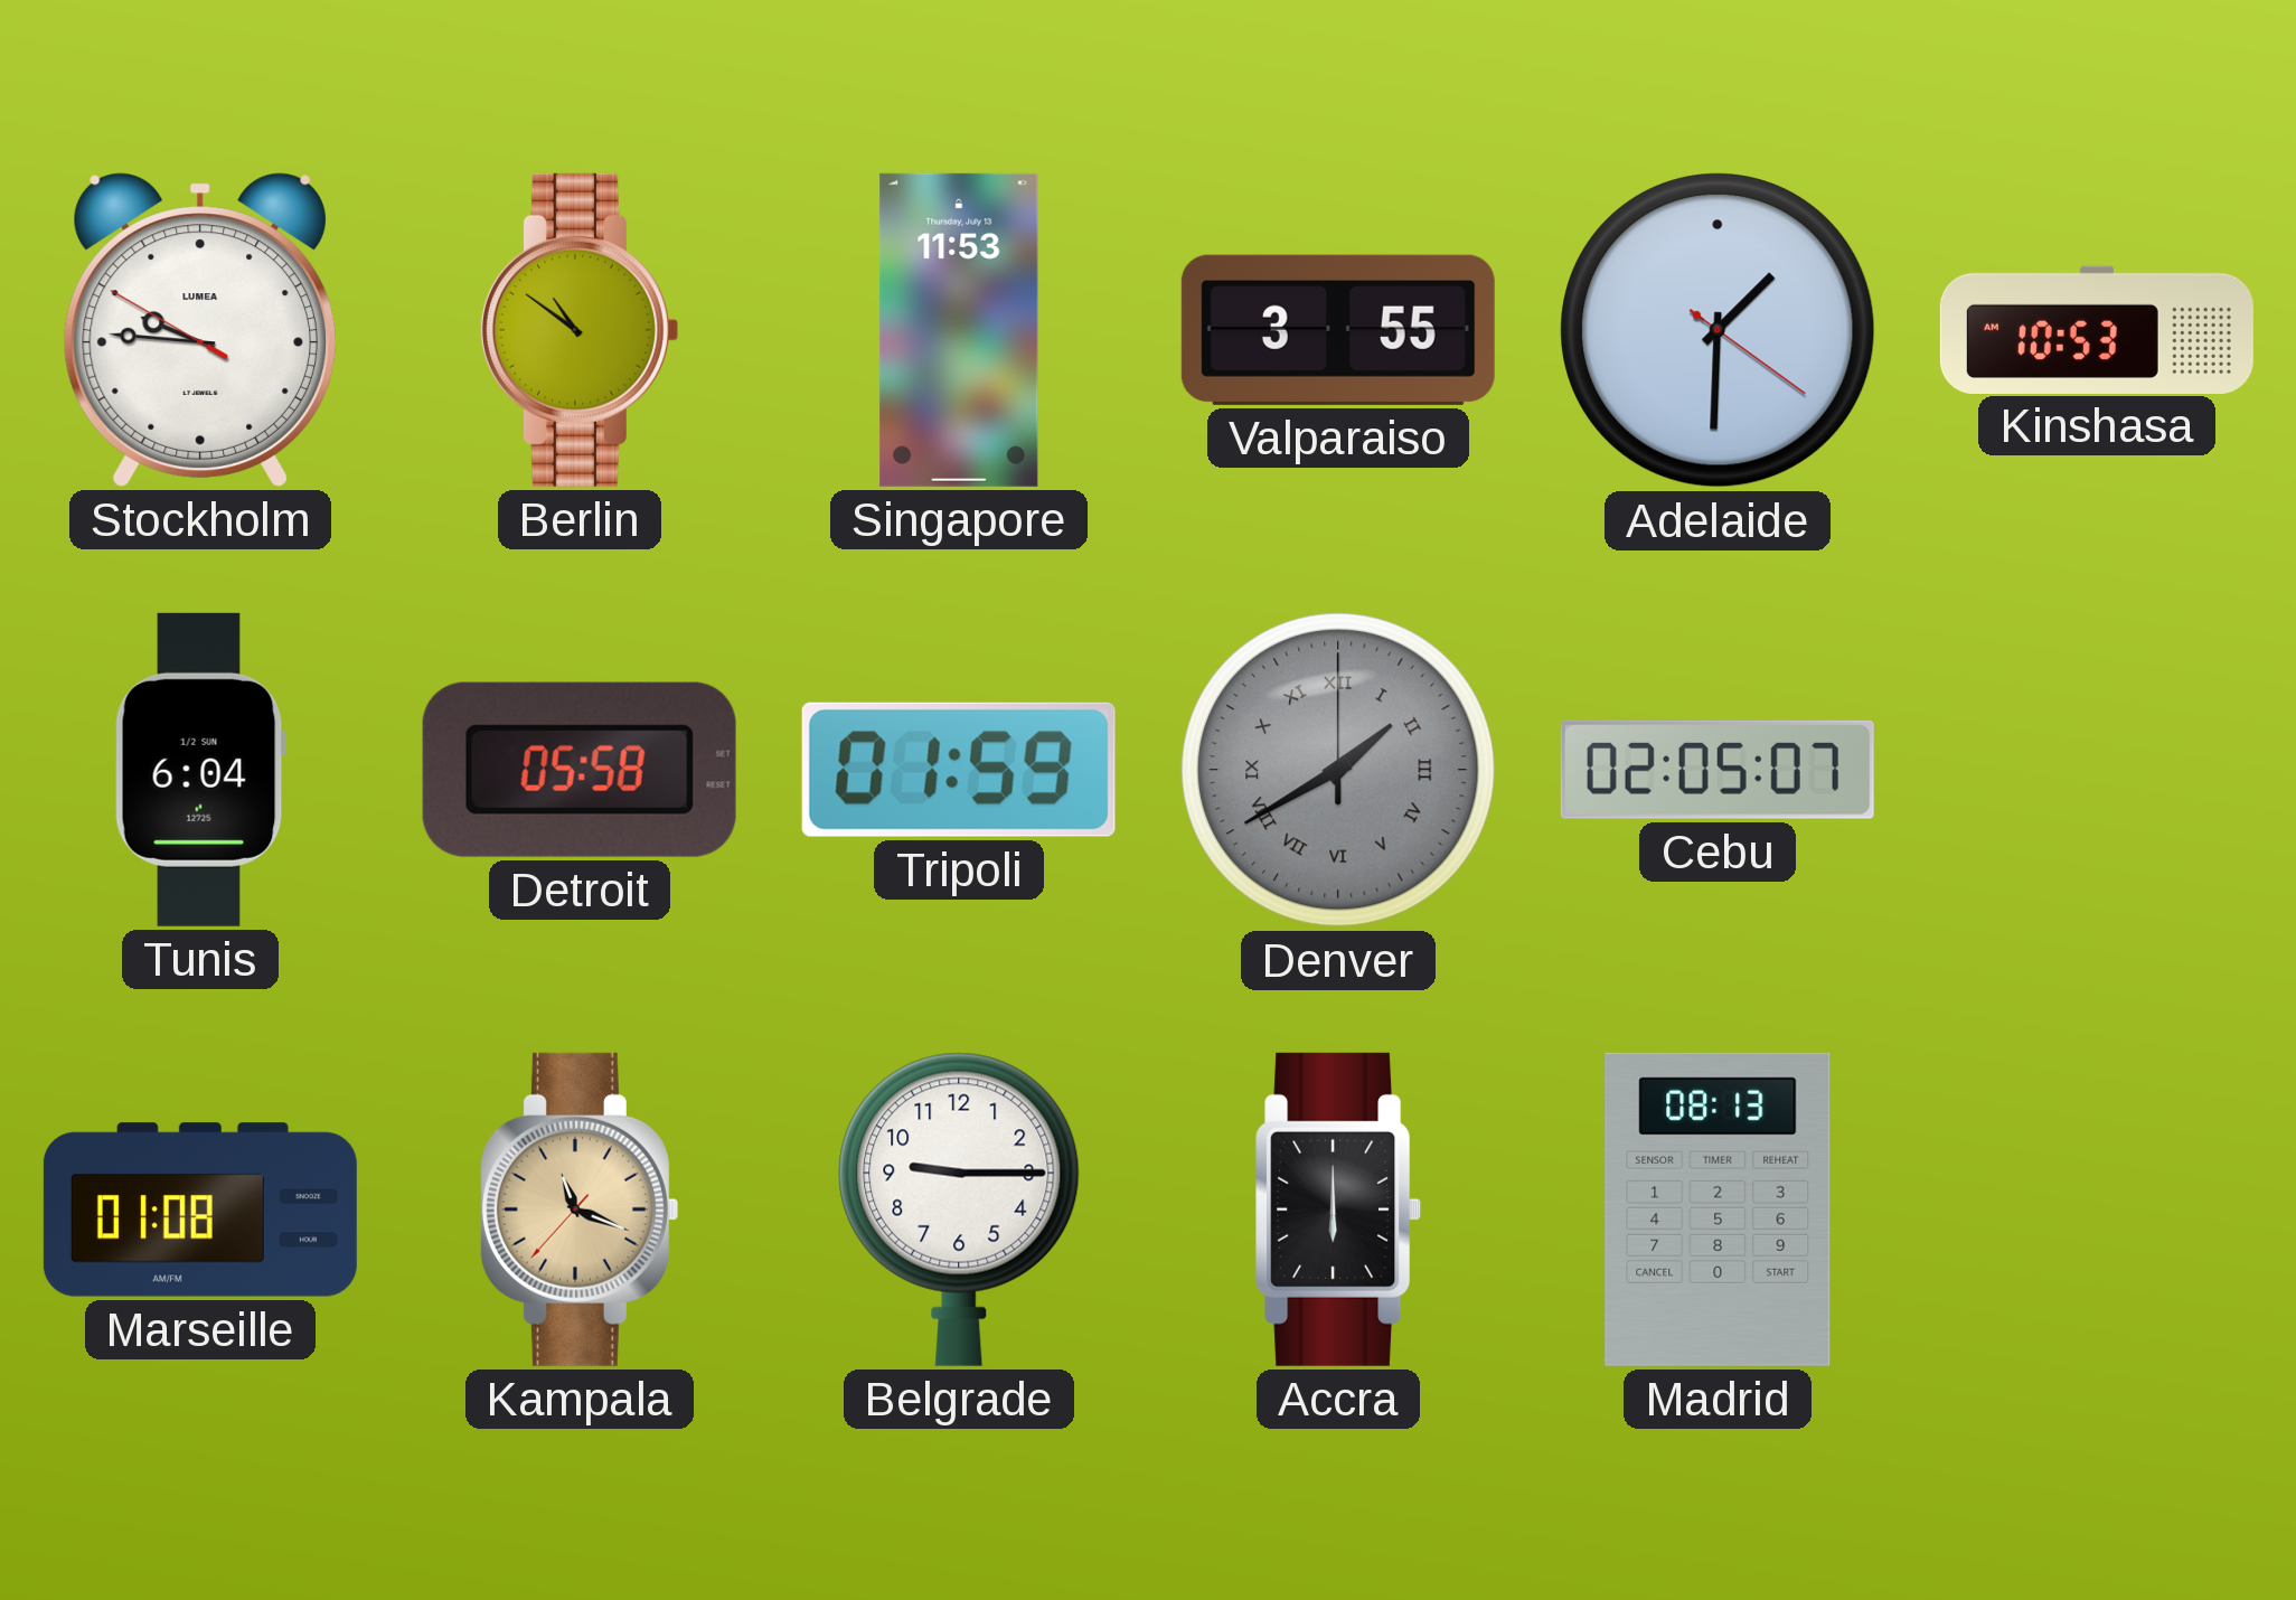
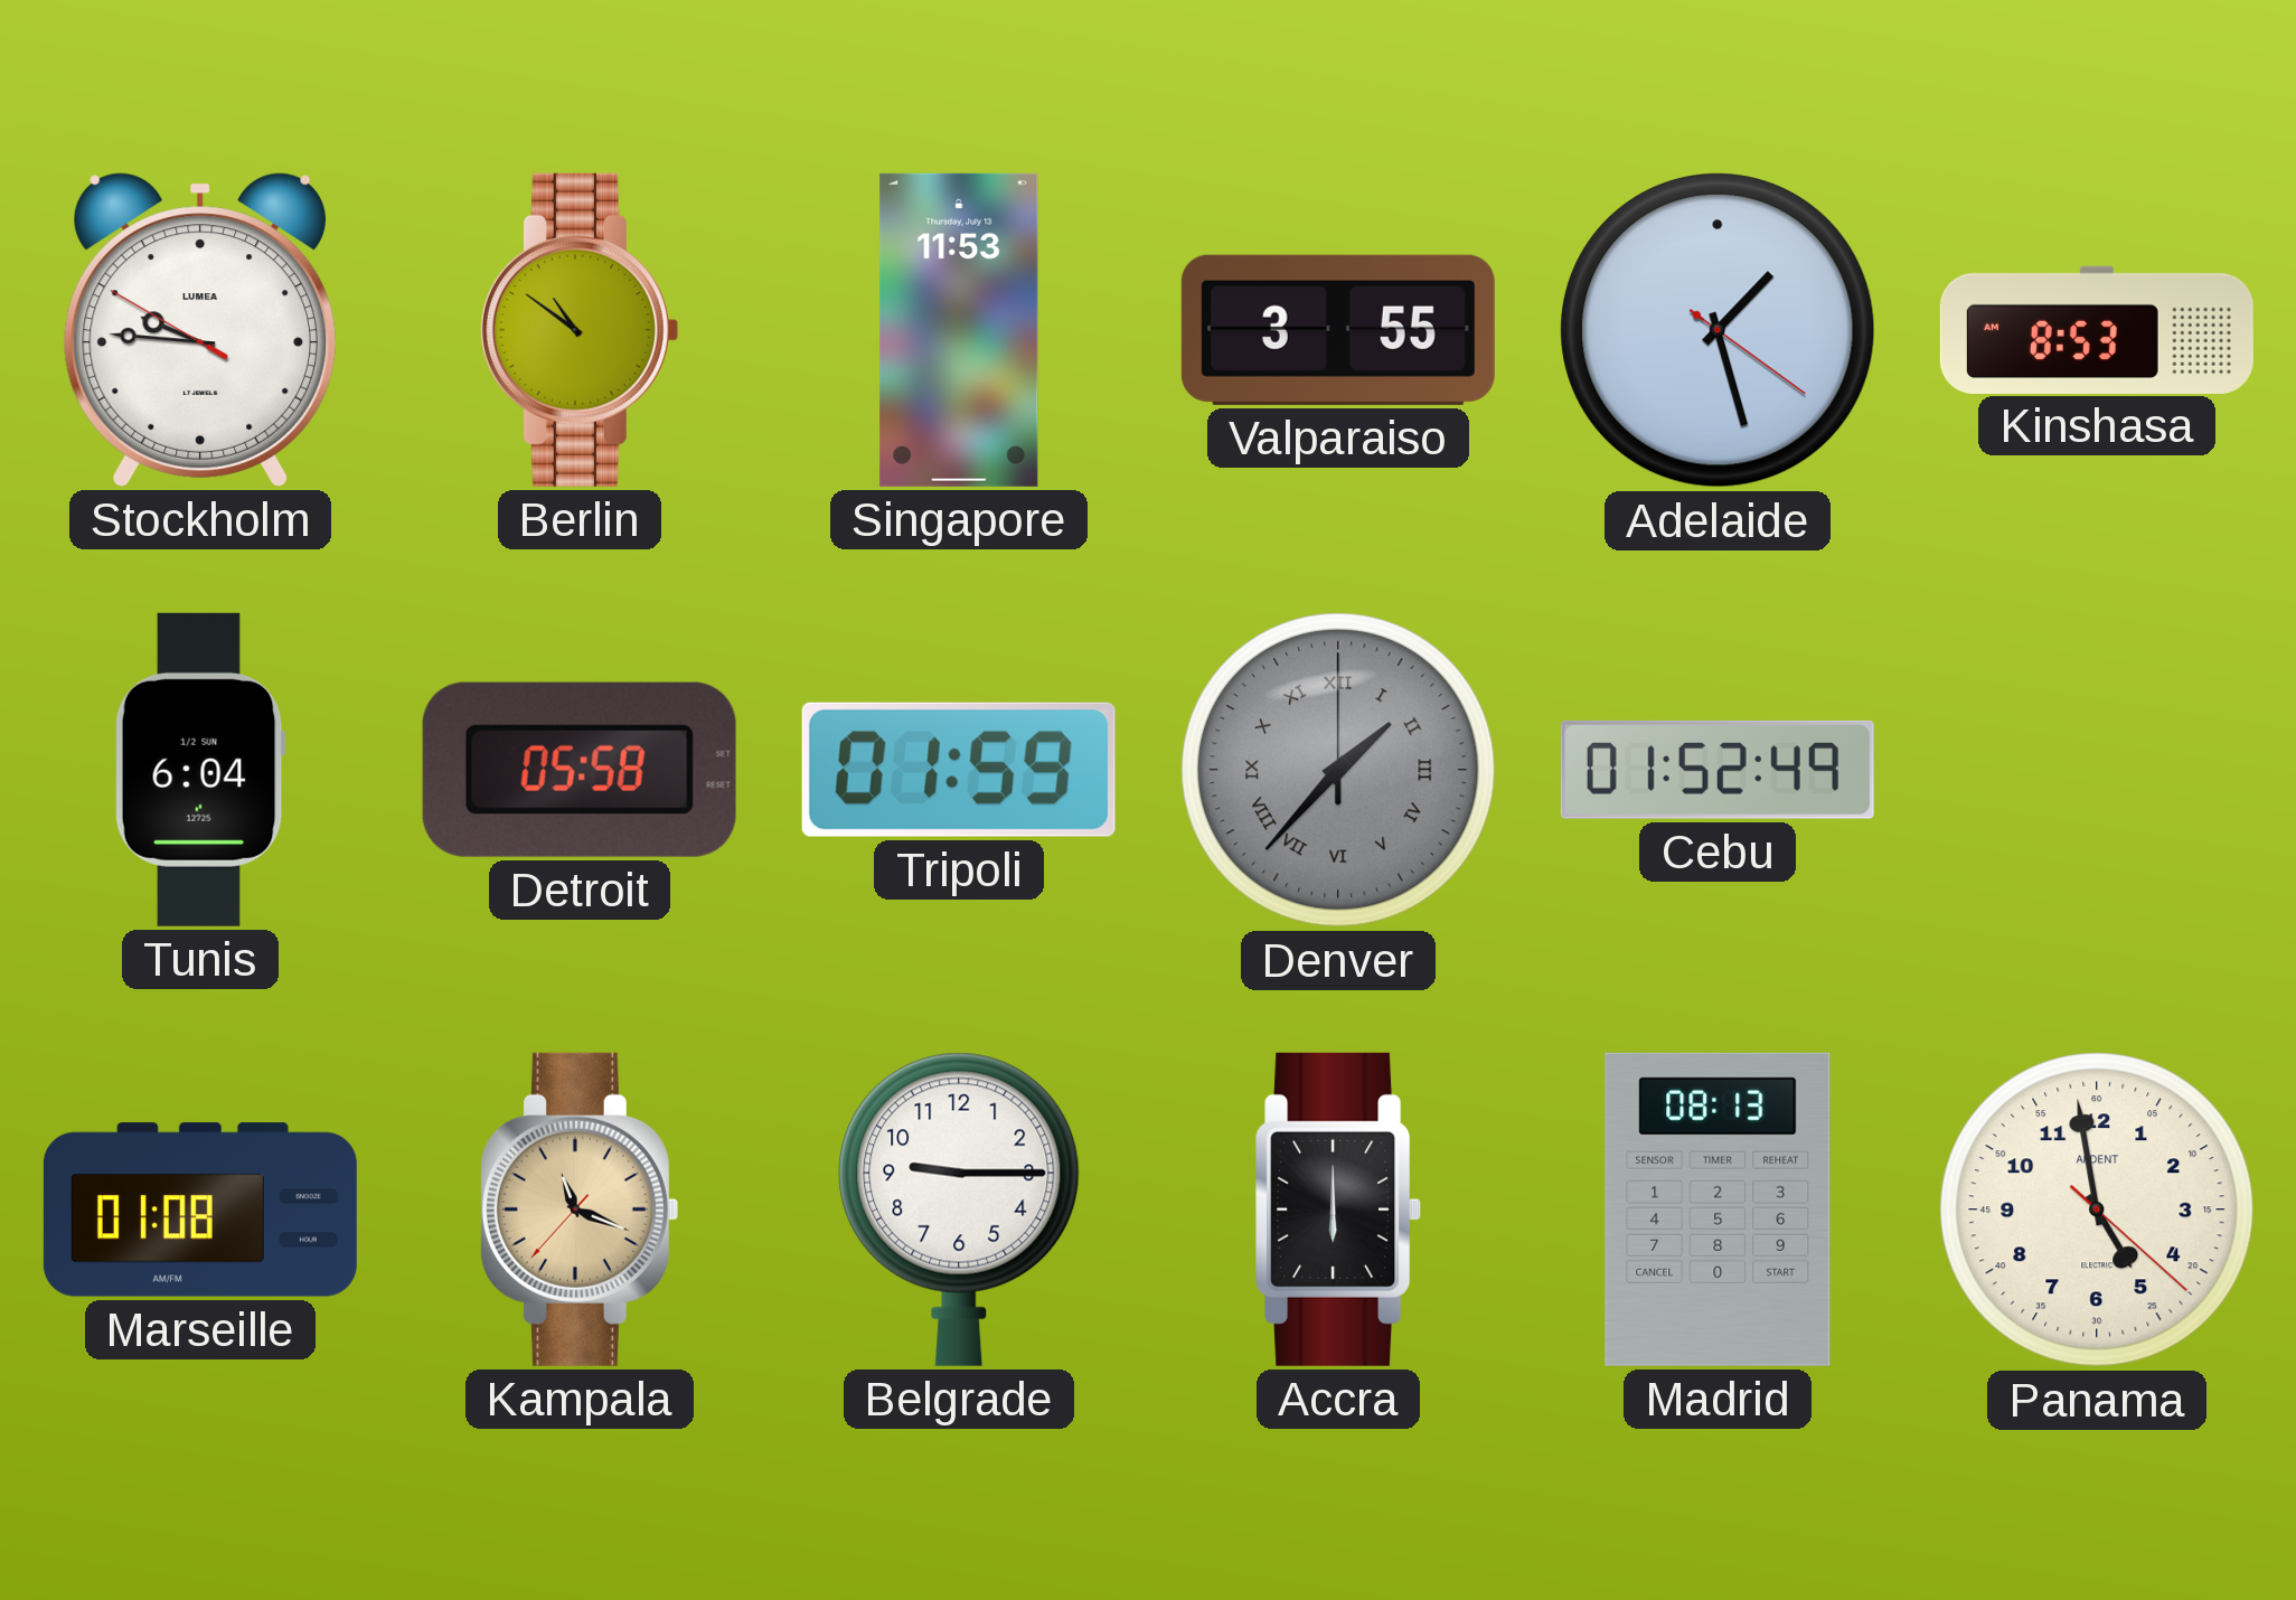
Adelaide: 1:30 -> 1:27 (1718, 330)
Kinshasa: 10:53 -> 8:53 (2097, 329)
Denver: 1:40 -> 1:37 (1338, 770)
Cebu: 02:05 -> 01:52 (1718, 770)
Panama: none -> 4:58 (2097, 1210)
